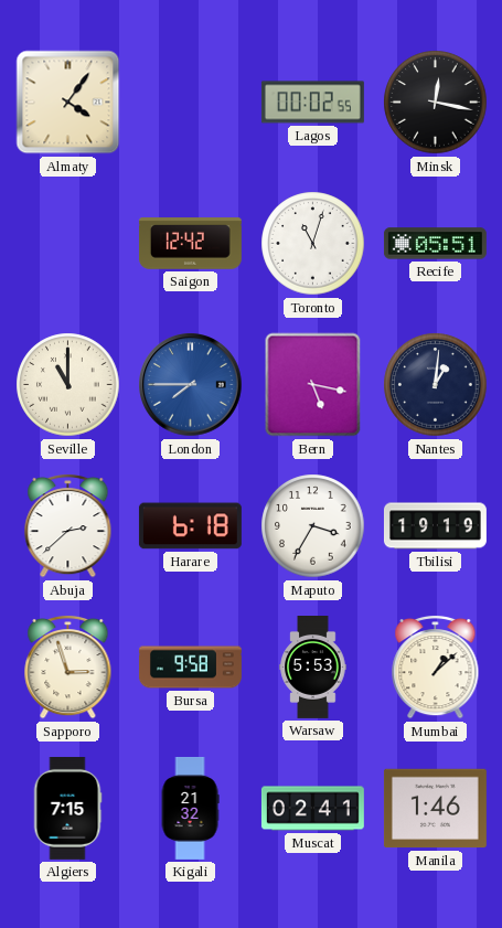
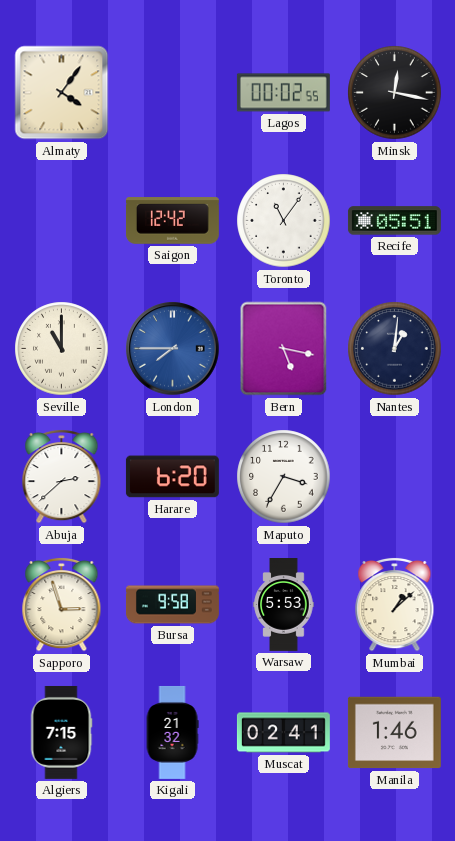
Toronto: 11:03 -> 11:06 (284, 221)
Harare: 6:18 -> 6:20 (172, 477)
Tbilisi: 19:19 -> none (435, 526)
